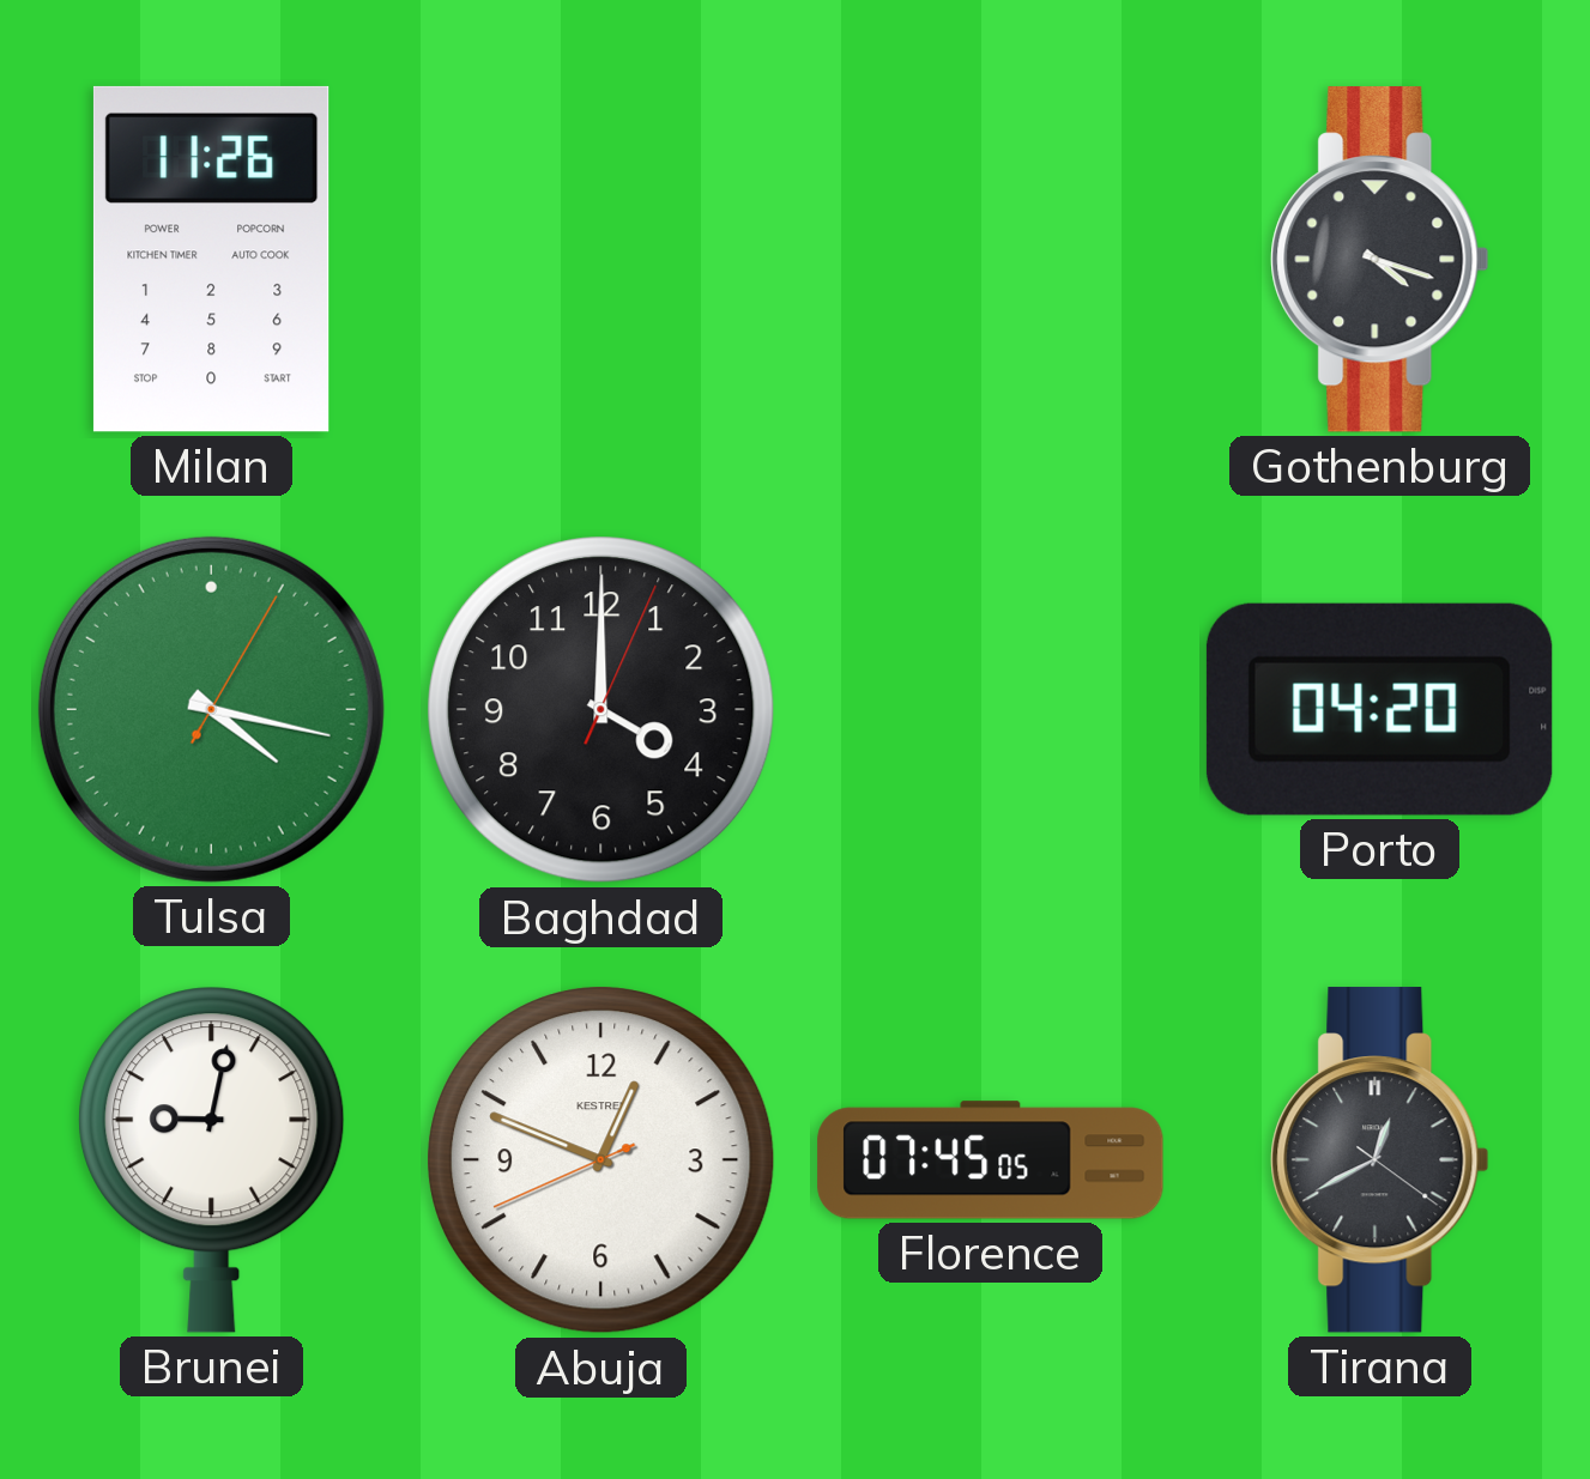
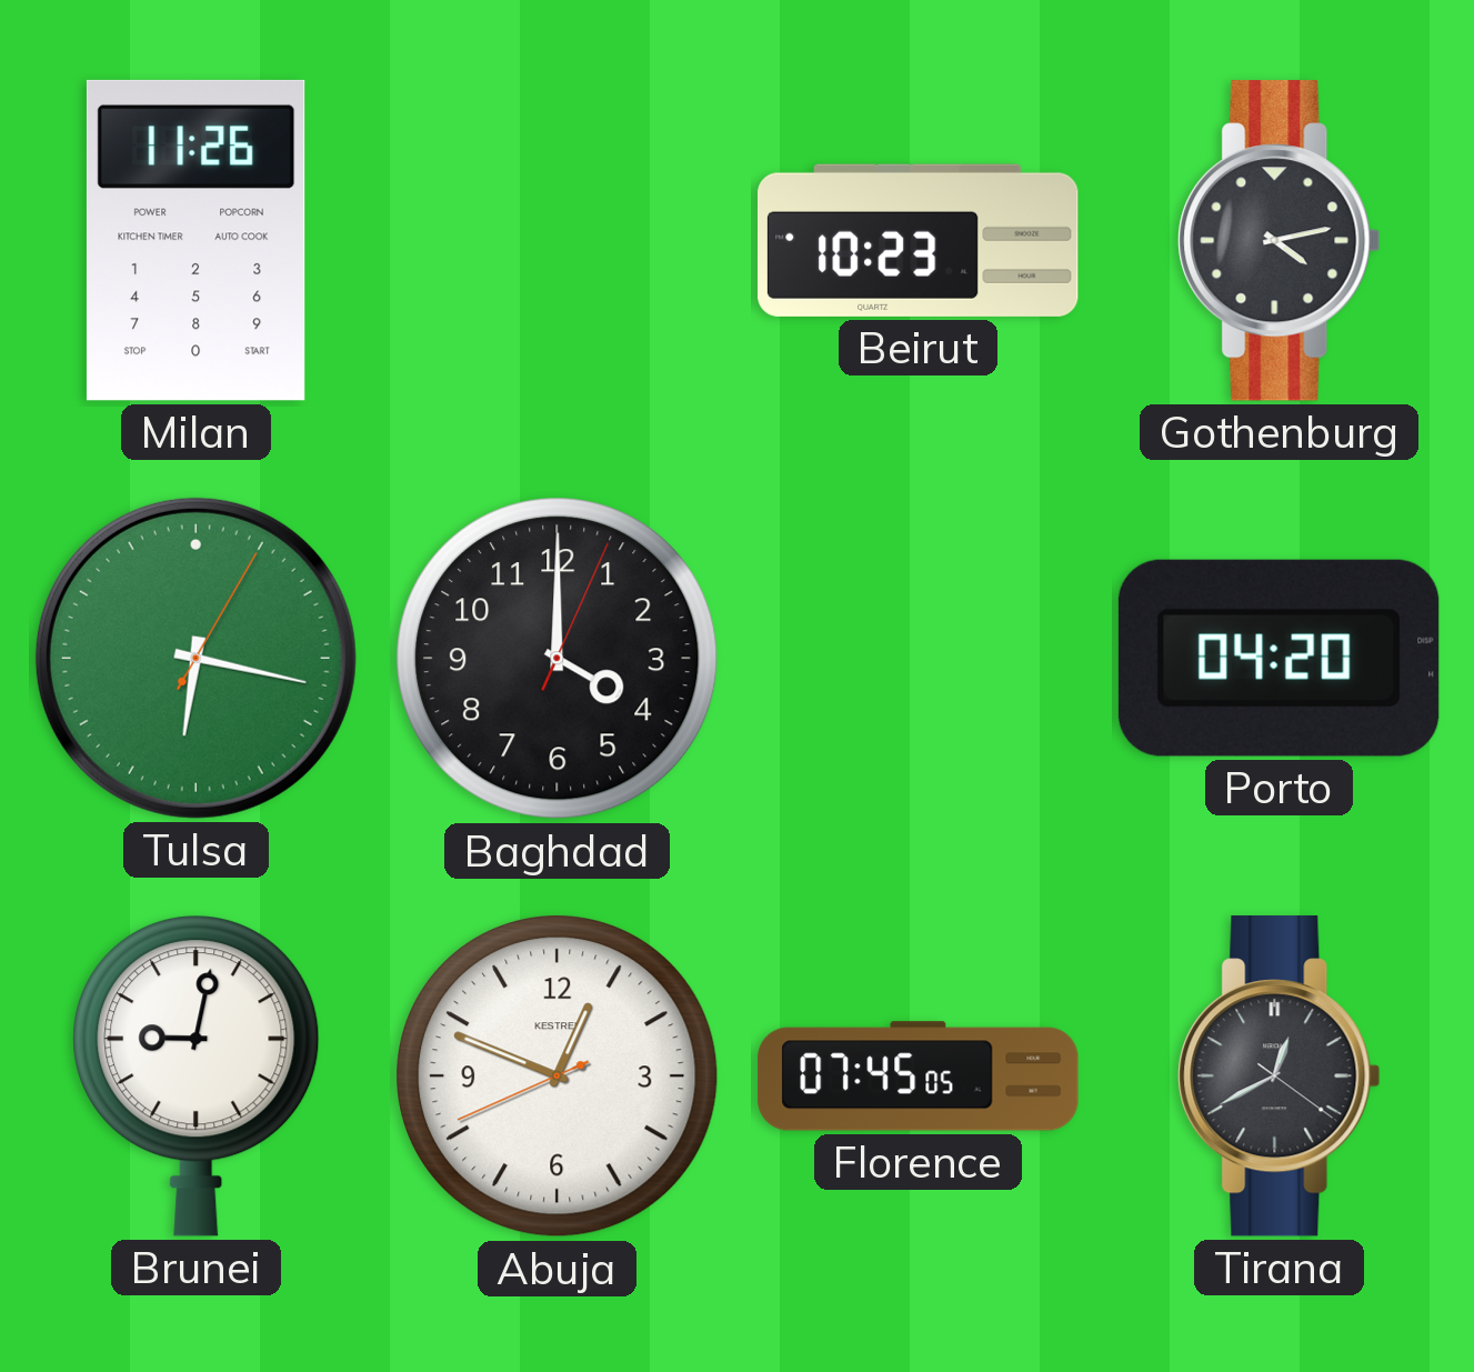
Beirut: none -> 10:23 (919, 240)
Gothenburg: 4:18 -> 4:13 (1280, 241)
Tulsa: 4:17 -> 6:17 (195, 658)
